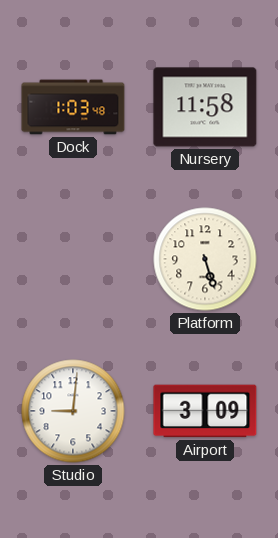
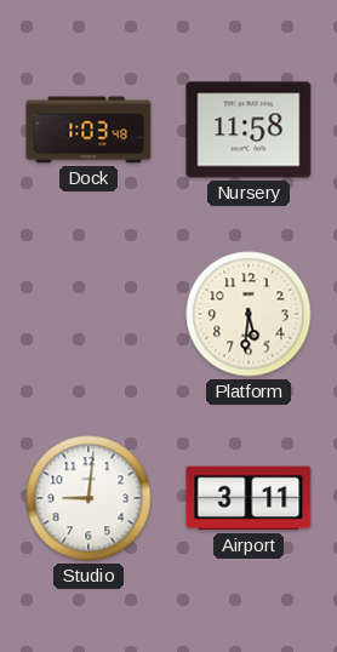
Platform: 5:27 -> 5:31 (249, 314)
Airport: 3:09 -> 3:11 (249, 498)
